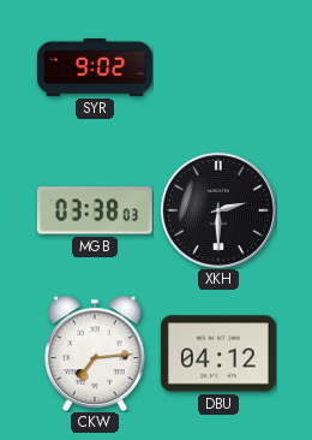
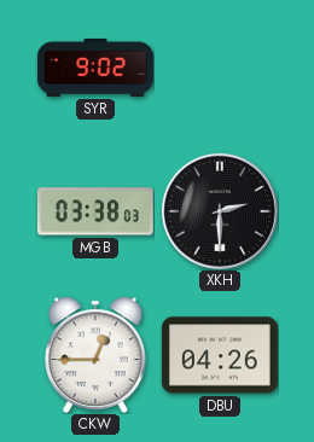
CKW: 7:14 -> 12:45 (95, 355)
DBU: 04:12 -> 04:26 (220, 355)
